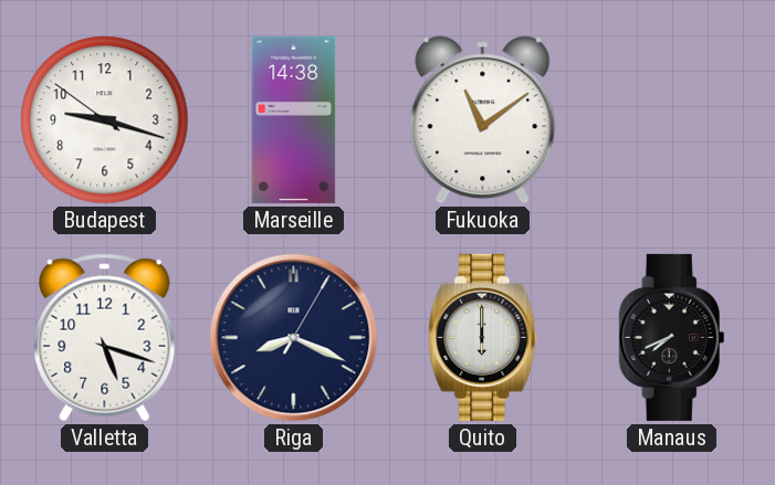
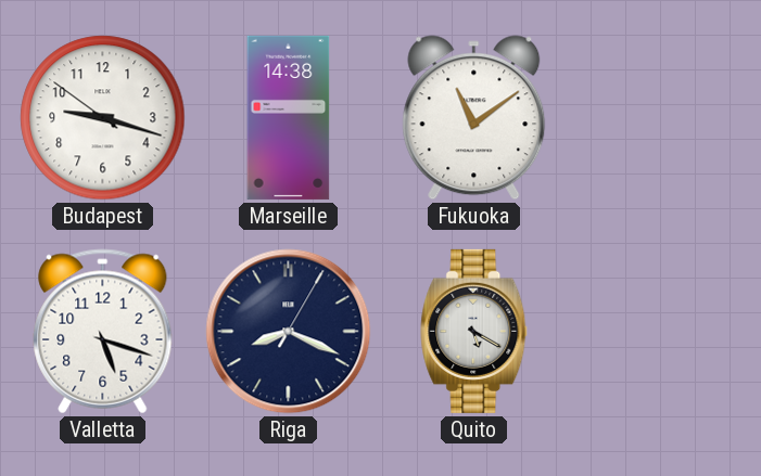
Quito: 6:00 -> 5:20 (474, 331)
Manaus: 7:41 -> none (672, 337)
